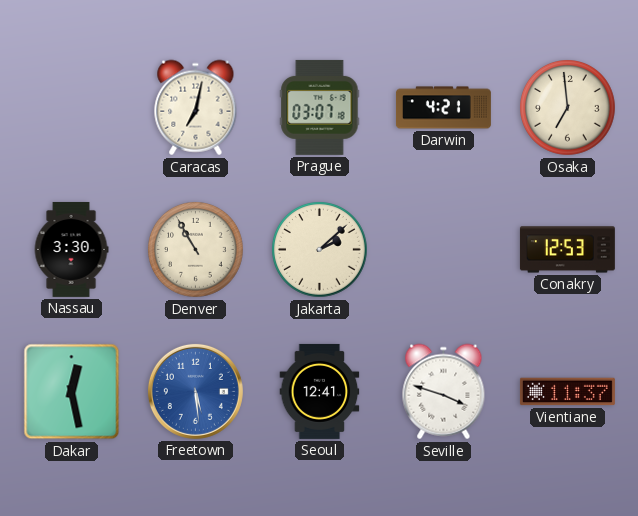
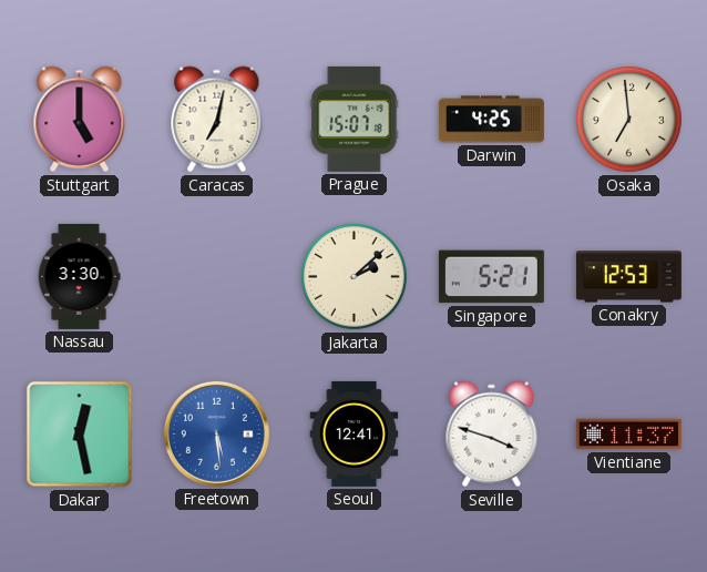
Stuttgart: none -> 5:00 (80, 120)
Prague: 03:07 -> 15:07 (355, 119)
Darwin: 4:21 -> 4:25 (491, 120)
Denver: 10:55 -> none (196, 250)
Singapore: none -> 5:21 (491, 277)
